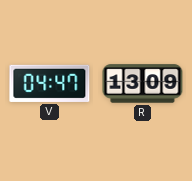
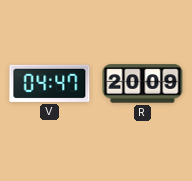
R: 13:09 -> 20:09 (143, 84)
